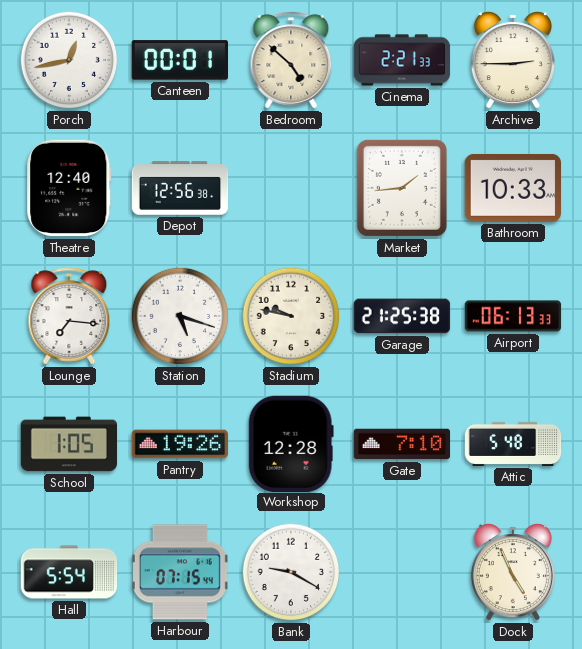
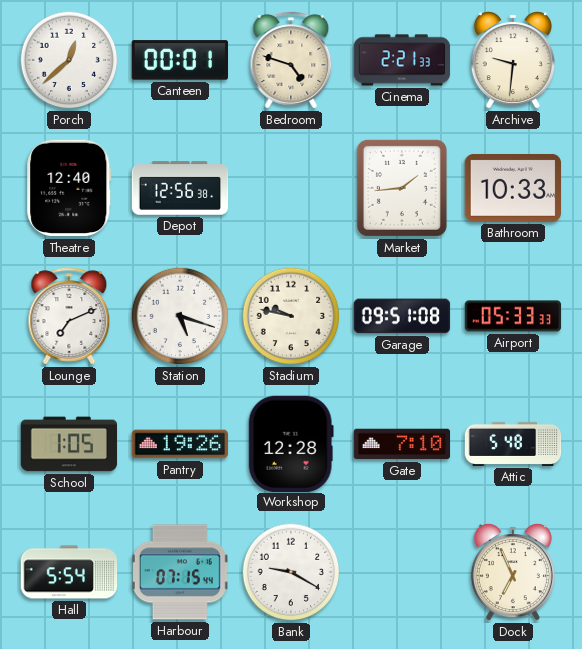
Porch: 12:43 -> 12:38 (69, 60)
Bedroom: 4:52 -> 4:48 (291, 60)
Archive: 2:45 -> 9:31 (513, 60)
Lounge: 7:16 -> 7:11 (69, 316)
Garage: 21:25 -> 09:51 (402, 316)
Airport: 06:13 -> 05:33 (513, 316)
Dock: 4:56 -> 6:56 (513, 572)
